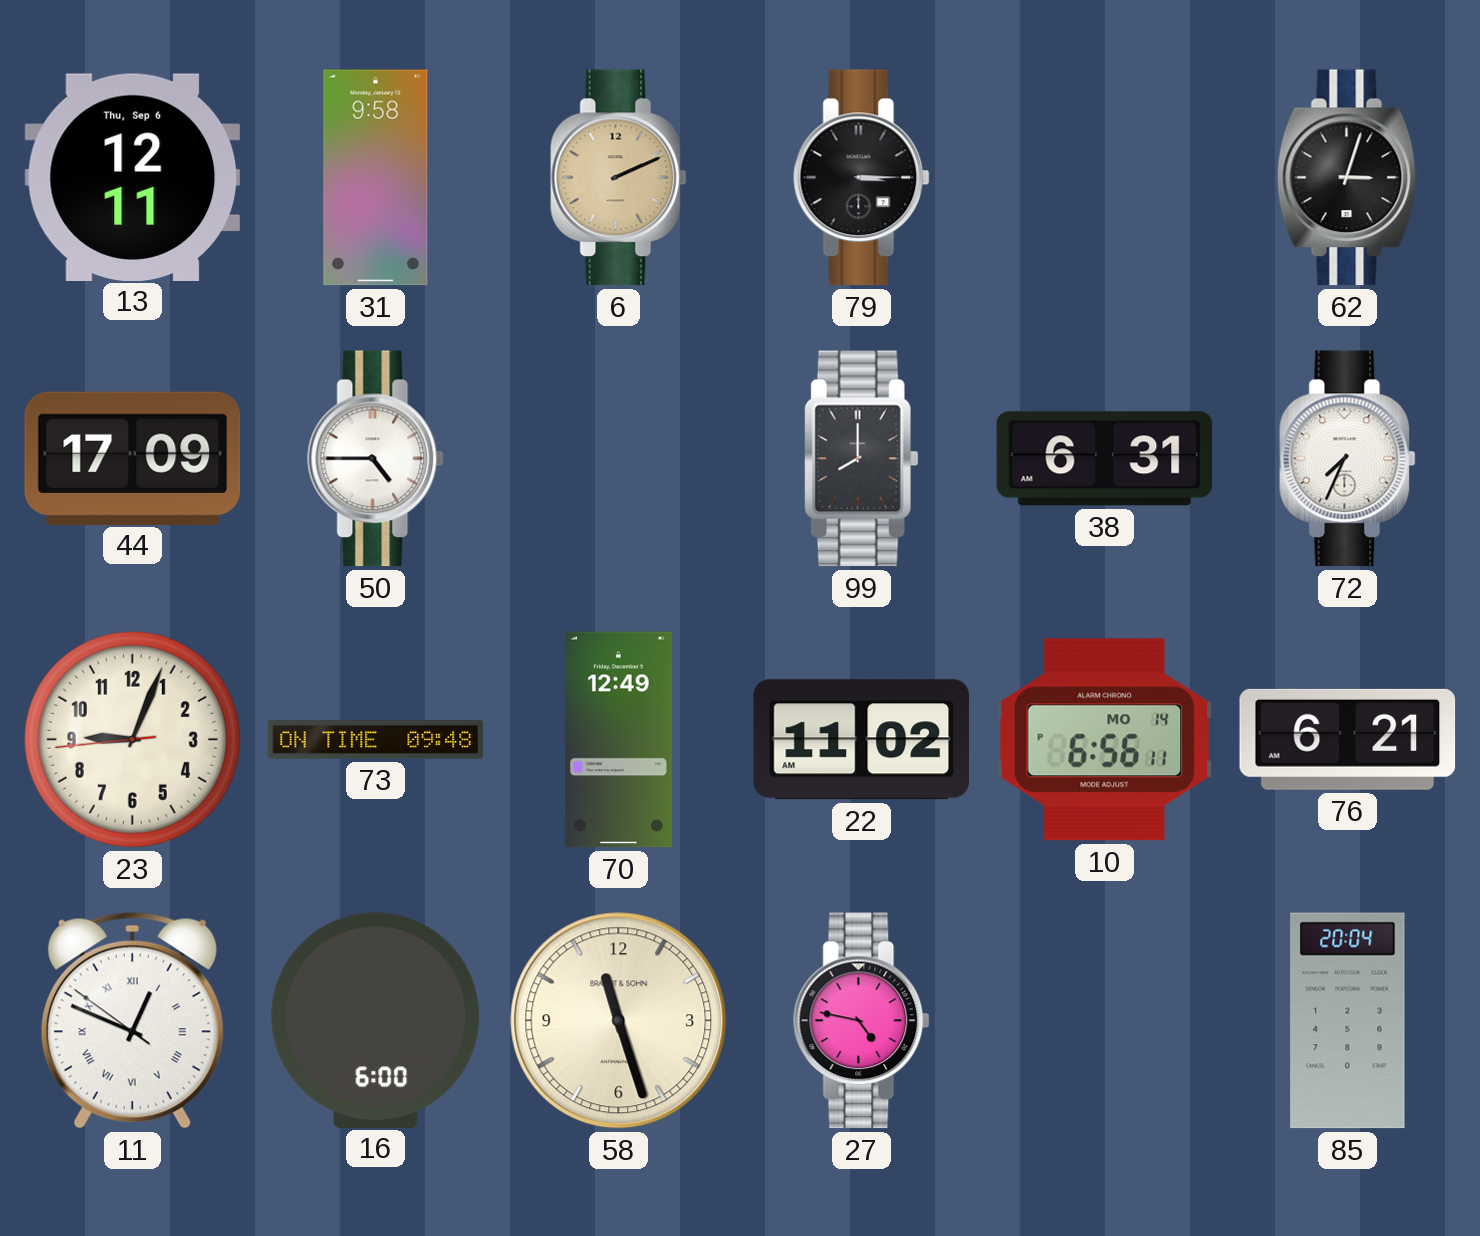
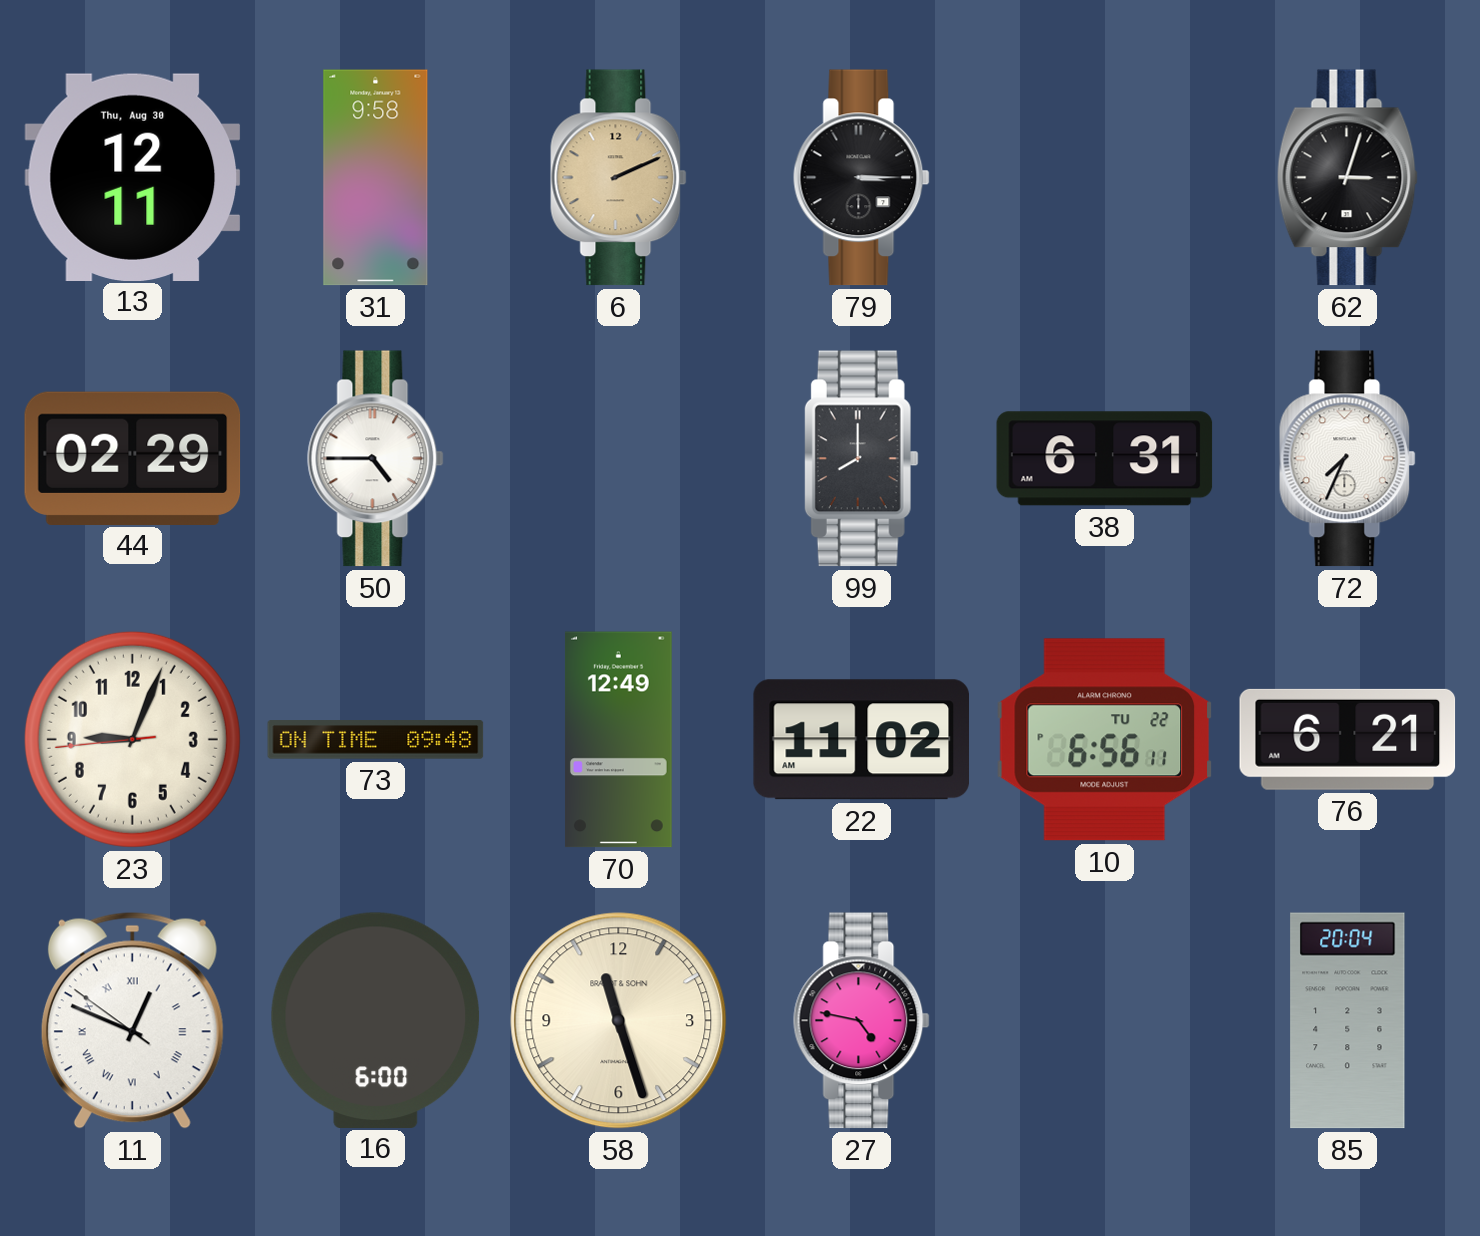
13 date: Thu, Sep 6 -> Thu, Aug 30 (133, 177)
44: 17:09 -> 02:29 (133, 458)
10 date: MO 14 -> TU 22 (1105, 740)
